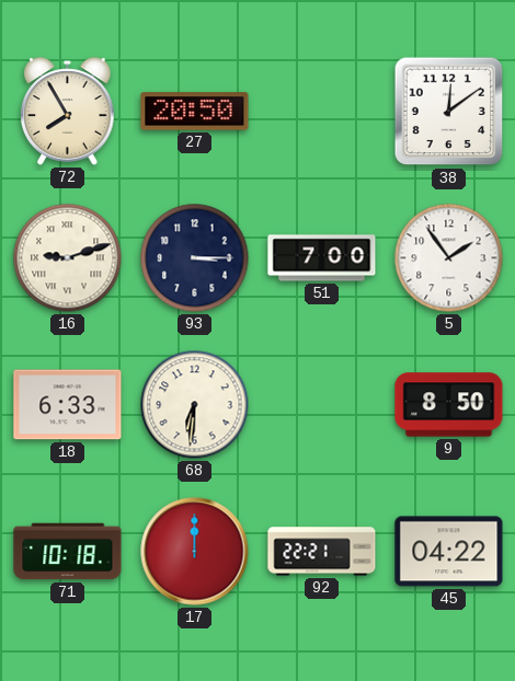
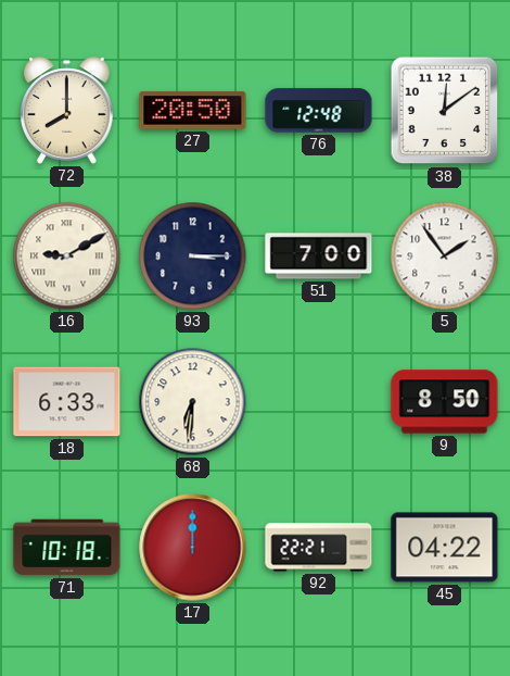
72: 7:55 -> 8:00 (67, 111)
76: none -> 12:48 (319, 111)
16: 9:12 -> 9:10 (67, 256)
